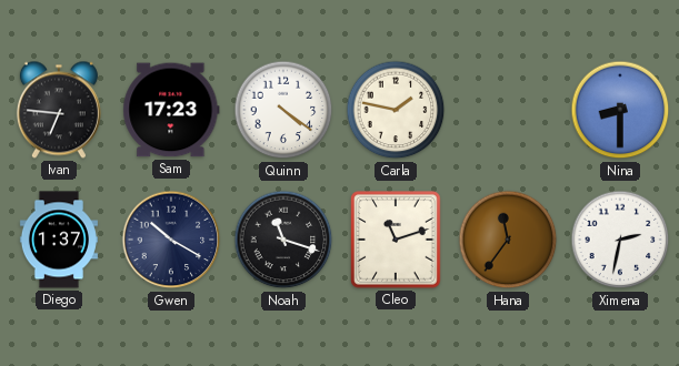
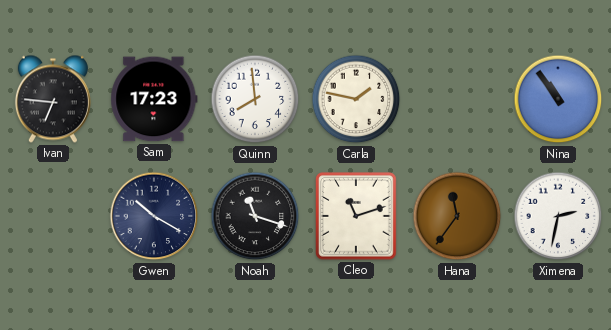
Quinn: 4:21 -> 7:59 (255, 99)
Nina: 8:30 -> 10:54 (558, 99)
Diego: 1:37 -> none (59, 240)
